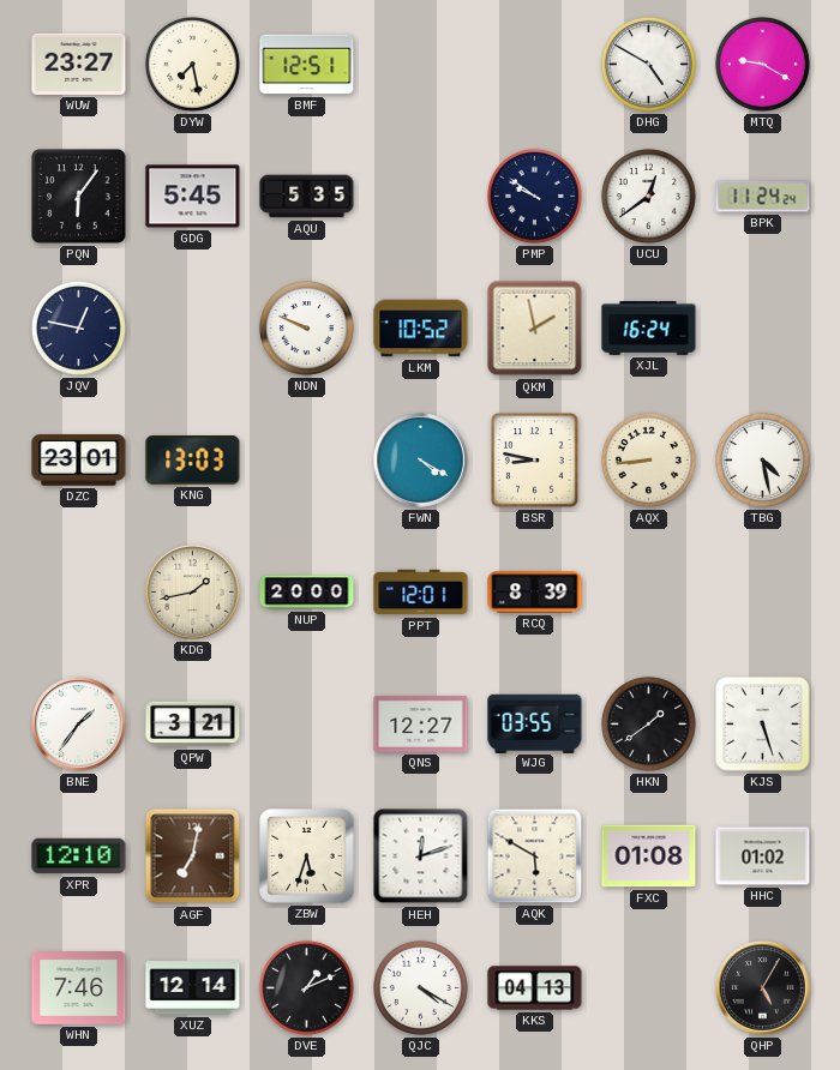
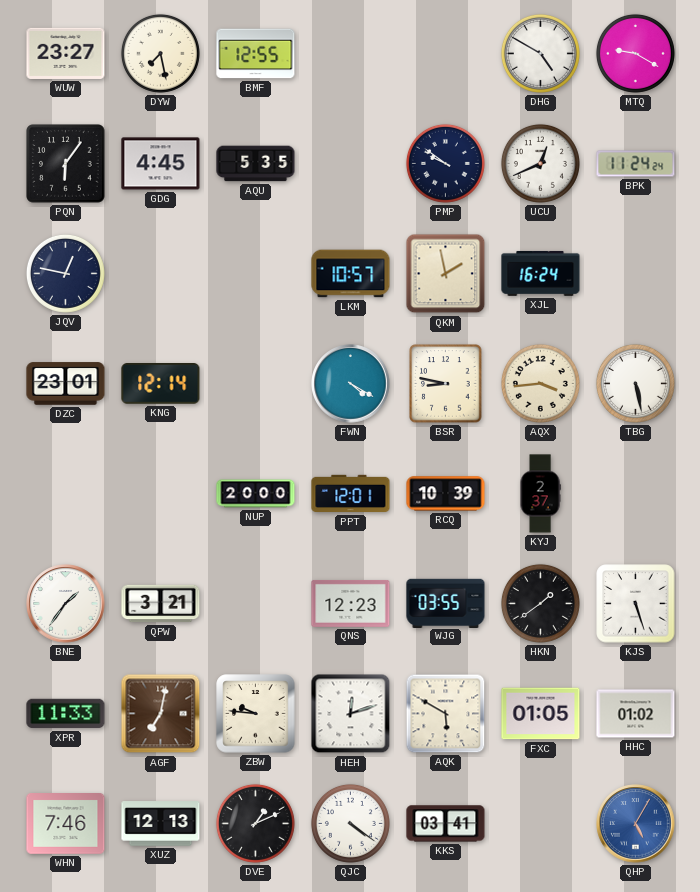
BMF: 12:51 -> 12:55 (256, 54)
GDG: 5:45 -> 4:45 (161, 164)
UCU: 12:39 -> 12:41 (540, 163)
NDN: 9:49 -> none (306, 327)
LKM: 10:52 -> 10:57 (351, 274)
KNG: 13:03 -> 12:14 (161, 384)
AQX: 8:44 -> 3:44 (540, 383)
TBG: 4:28 -> 5:28 (635, 383)
KDG: 1:43 -> none (193, 593)
RCQ: 8:39 -> 10:39 (446, 494)
KYJ: none -> 2:37 (540, 494)
QNS: 12:27 -> 12:23 (351, 603)
XPR: 12:10 -> 11:33 (66, 714)
ZBW: 5:33 -> 9:46 (256, 714)
FXC: 01:08 -> 01:05 (541, 714)
XUZ: 12:14 -> 12:13 (161, 824)
QJC: 4:20 -> 4:21 (350, 823)
KKS: 04:13 -> 03:41 (446, 824)
QHP dial: black -> blue (636, 824)
